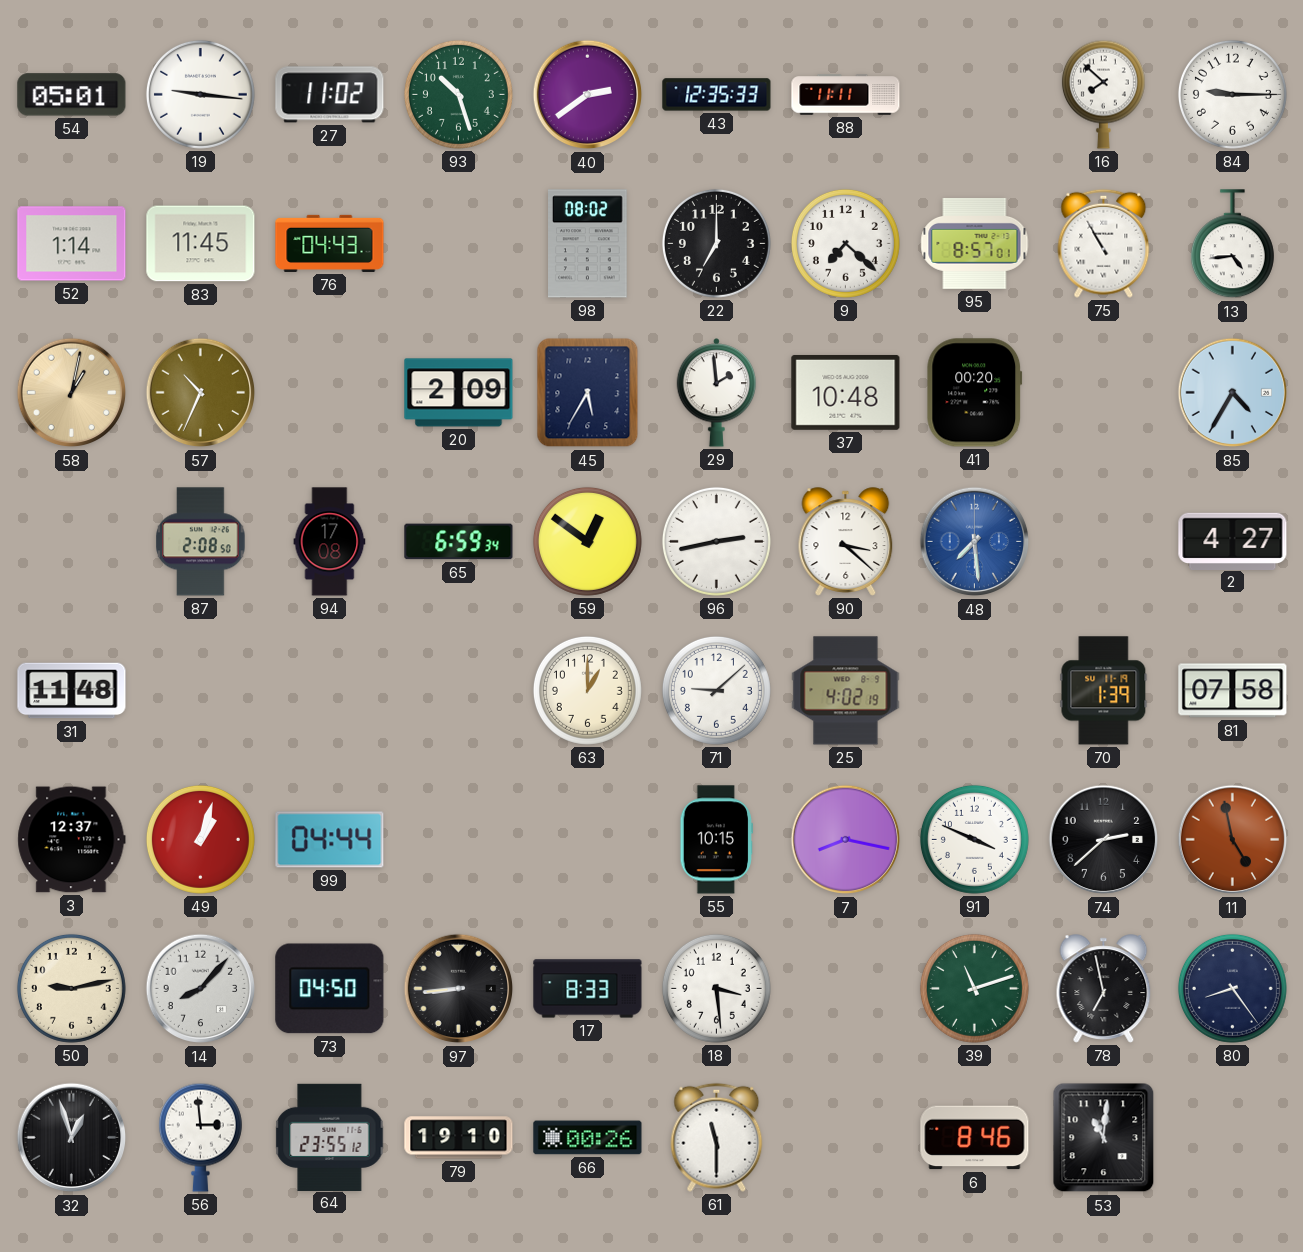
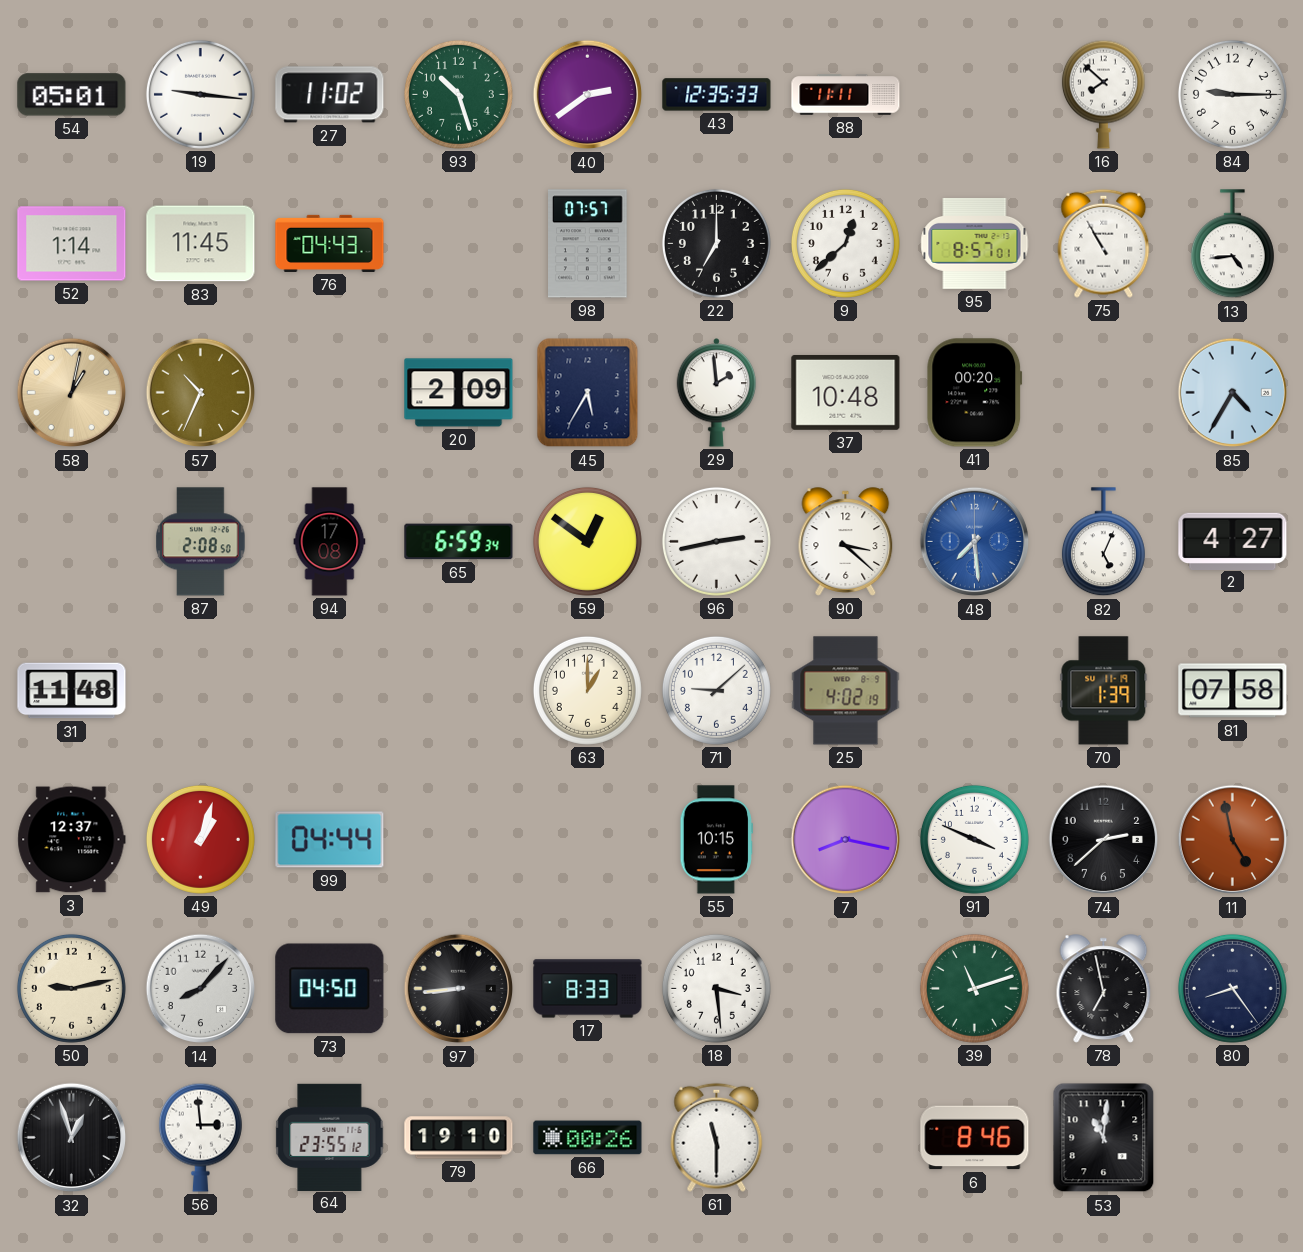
98: 08:02 -> 07:57 (588, 244)
9: 7:22 -> 12:38 (845, 243)
82: none -> 5:04 (1103, 542)
